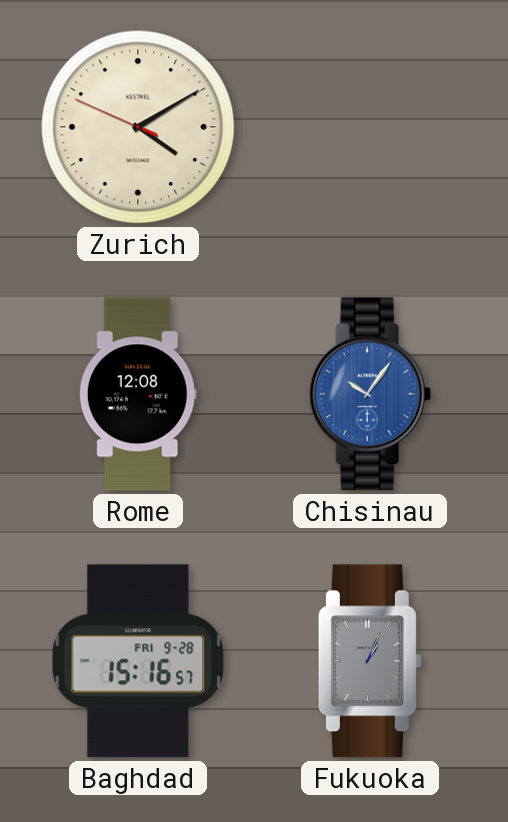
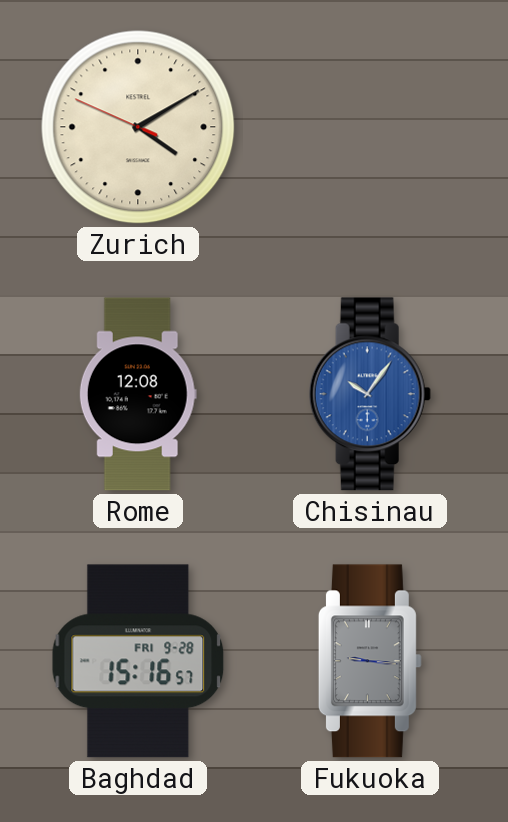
Fukuoka: 1:04 -> 9:16 (370, 661)
